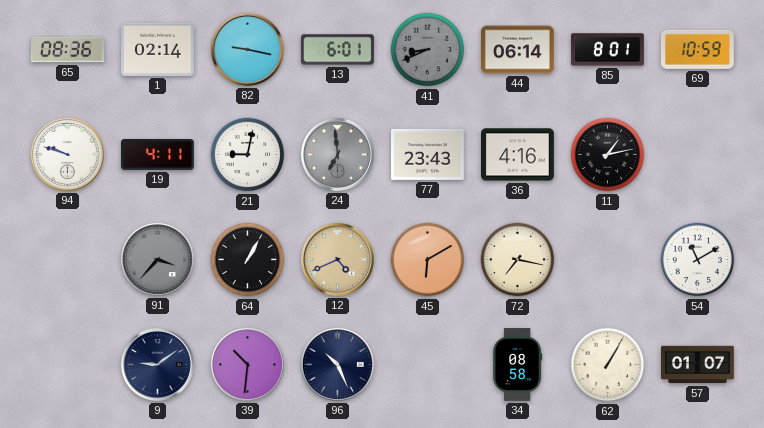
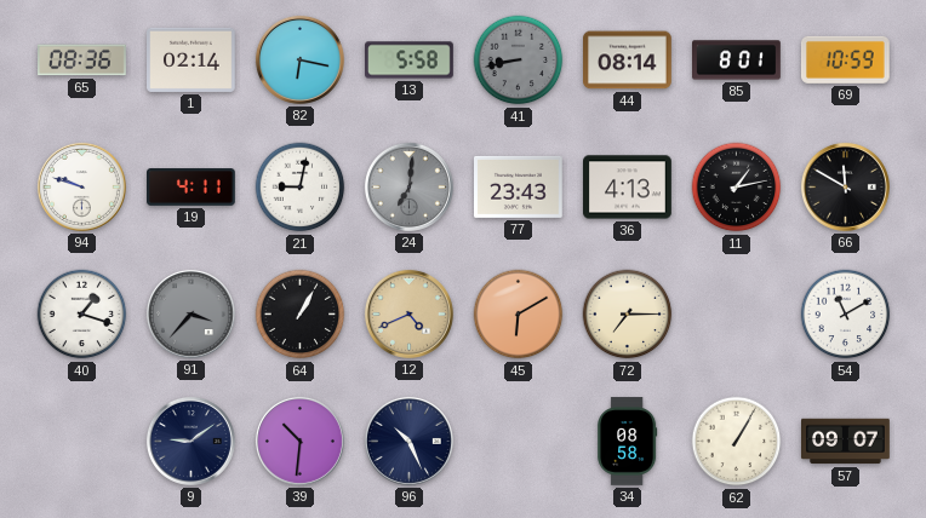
82: 9:17 -> 6:17 (299, 59)
13: 6:01 -> 5:58 (410, 61)
41: 8:41 -> 8:43 (519, 61)
44: 06:14 -> 08:14 (628, 61)
24: 6:59 -> 7:01 (408, 186)
36: 4:16 -> 4:13 (628, 188)
66: none -> 11:50 (845, 186)
40: none -> 1:18 (82, 315)
72: 7:17 -> 7:15 (628, 315)
57: 01:07 -> 09:07 (846, 442)
